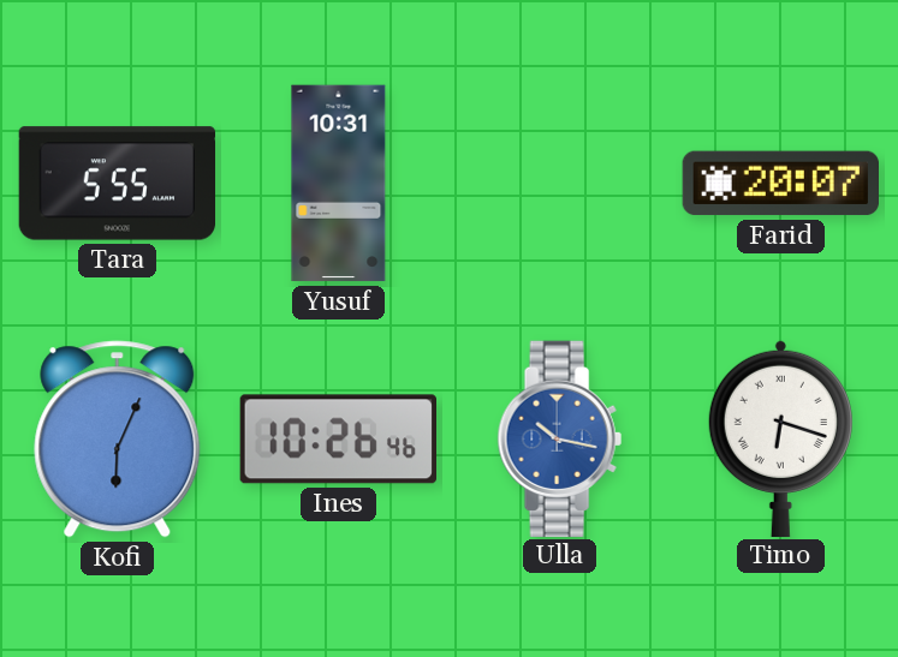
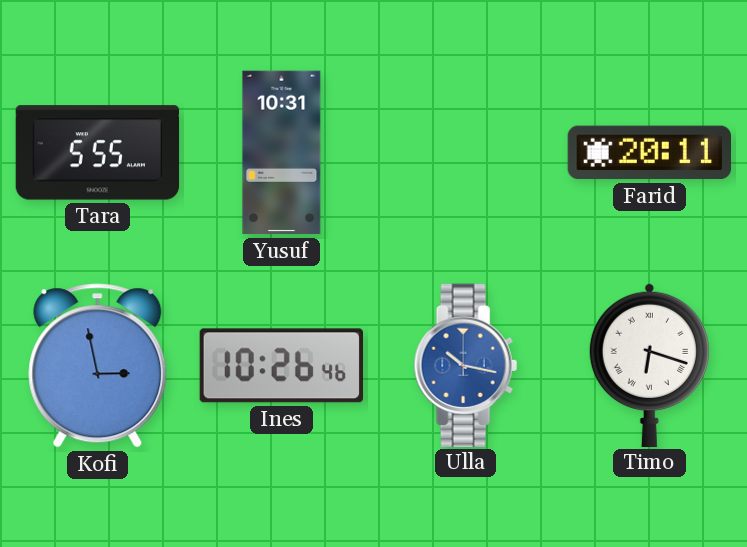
Farid: 20:07 -> 20:11 (649, 153)
Kofi: 6:04 -> 2:58 (98, 366)
